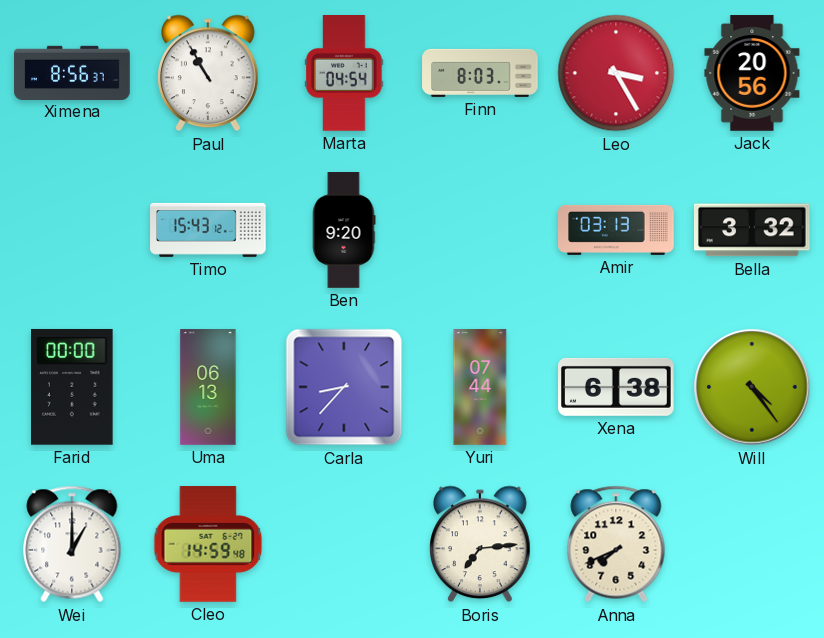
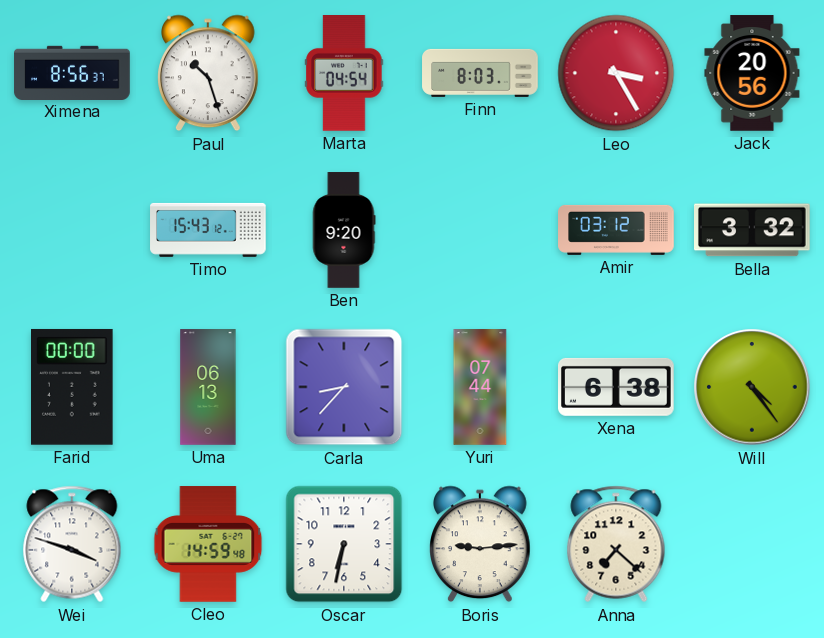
Paul: 10:55 -> 10:27 (209, 73)
Amir: 03:13 -> 03:12 (616, 230)
Wei: 1:00 -> 3:48 (72, 544)
Oscar: none -> 6:32 (344, 544)
Boris: 7:14 -> 9:14 (481, 544)
Anna: 7:41 -> 7:22 (616, 544)
